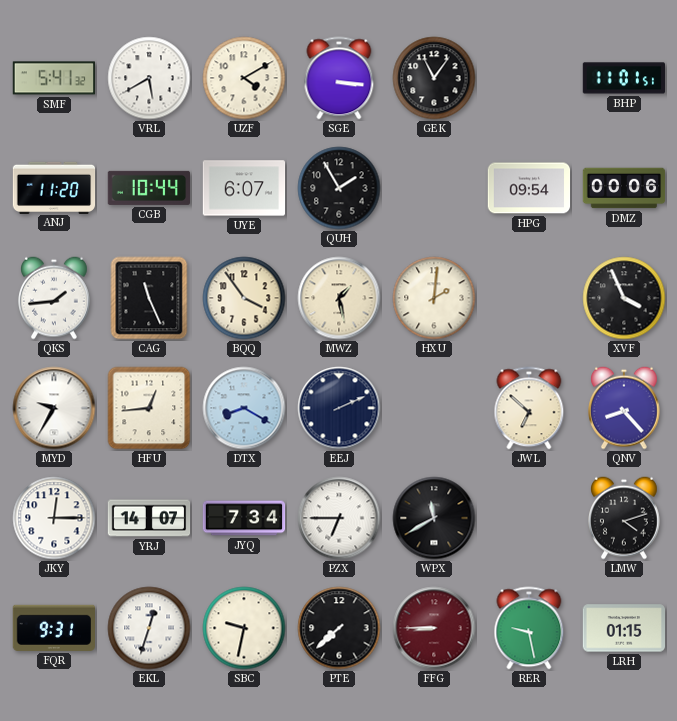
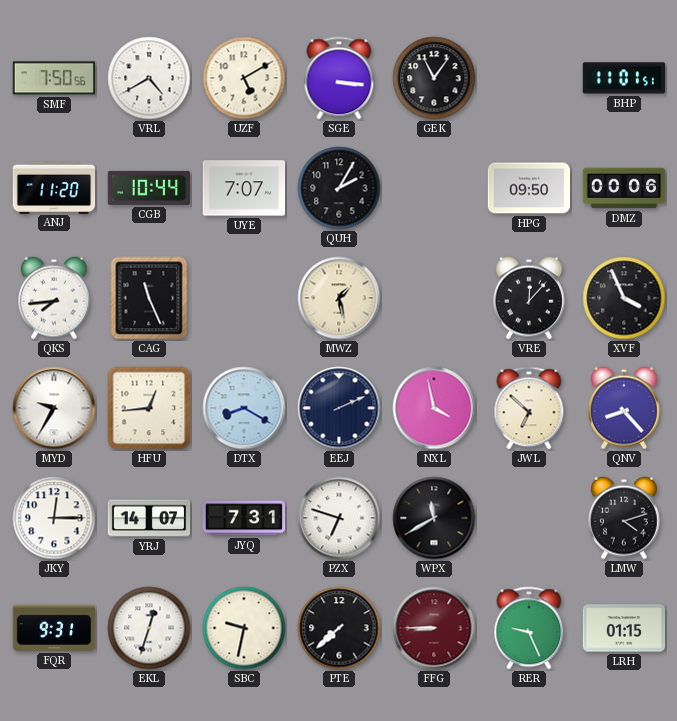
SMF: 5:41 -> 7:50 (53, 78)
VRL: 5:40 -> 4:40 (149, 78)
UZF: 4:10 -> 5:10 (244, 78)
UYE: 6:07 -> 7:07 (244, 188)
QUH: 1:55 -> 2:05 (339, 188)
HPG: 09:54 -> 09:50 (529, 188)
QKS: 1:44 -> 7:44 (55, 298)
BQQ: 3:54 -> none (244, 298)
HXU: 2:01 -> none (434, 298)
VRE: none -> 12:07 (530, 298)
NXL: none -> 3:58 (434, 408)
JYQ: 7:34 -> 7:31 (244, 518)
PZX: 6:45 -> 6:48 (339, 518)
RER: 9:28 -> 9:26 (529, 628)
